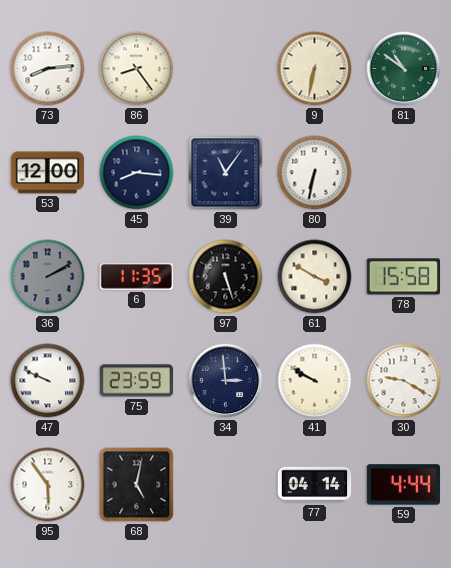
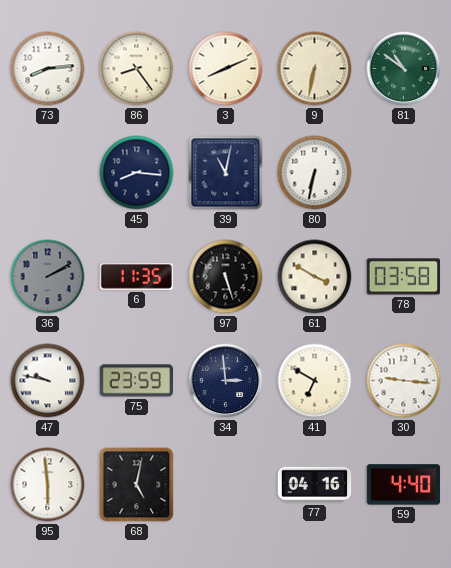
3: none -> 8:11 (226, 69)
53: 12:00 -> none (48, 173)
39: 11:06 -> 11:02 (226, 173)
78: 15:58 -> 03:58 (404, 277)
47: 9:49 -> 9:47 (48, 381)
41: 9:50 -> 6:50 (315, 381)
30: 9:20 -> 9:16 (404, 381)
95: 5:54 -> 5:59 (48, 485)
77: 04:14 -> 04:16 (315, 485)
59: 4:44 -> 4:40 (404, 485)
